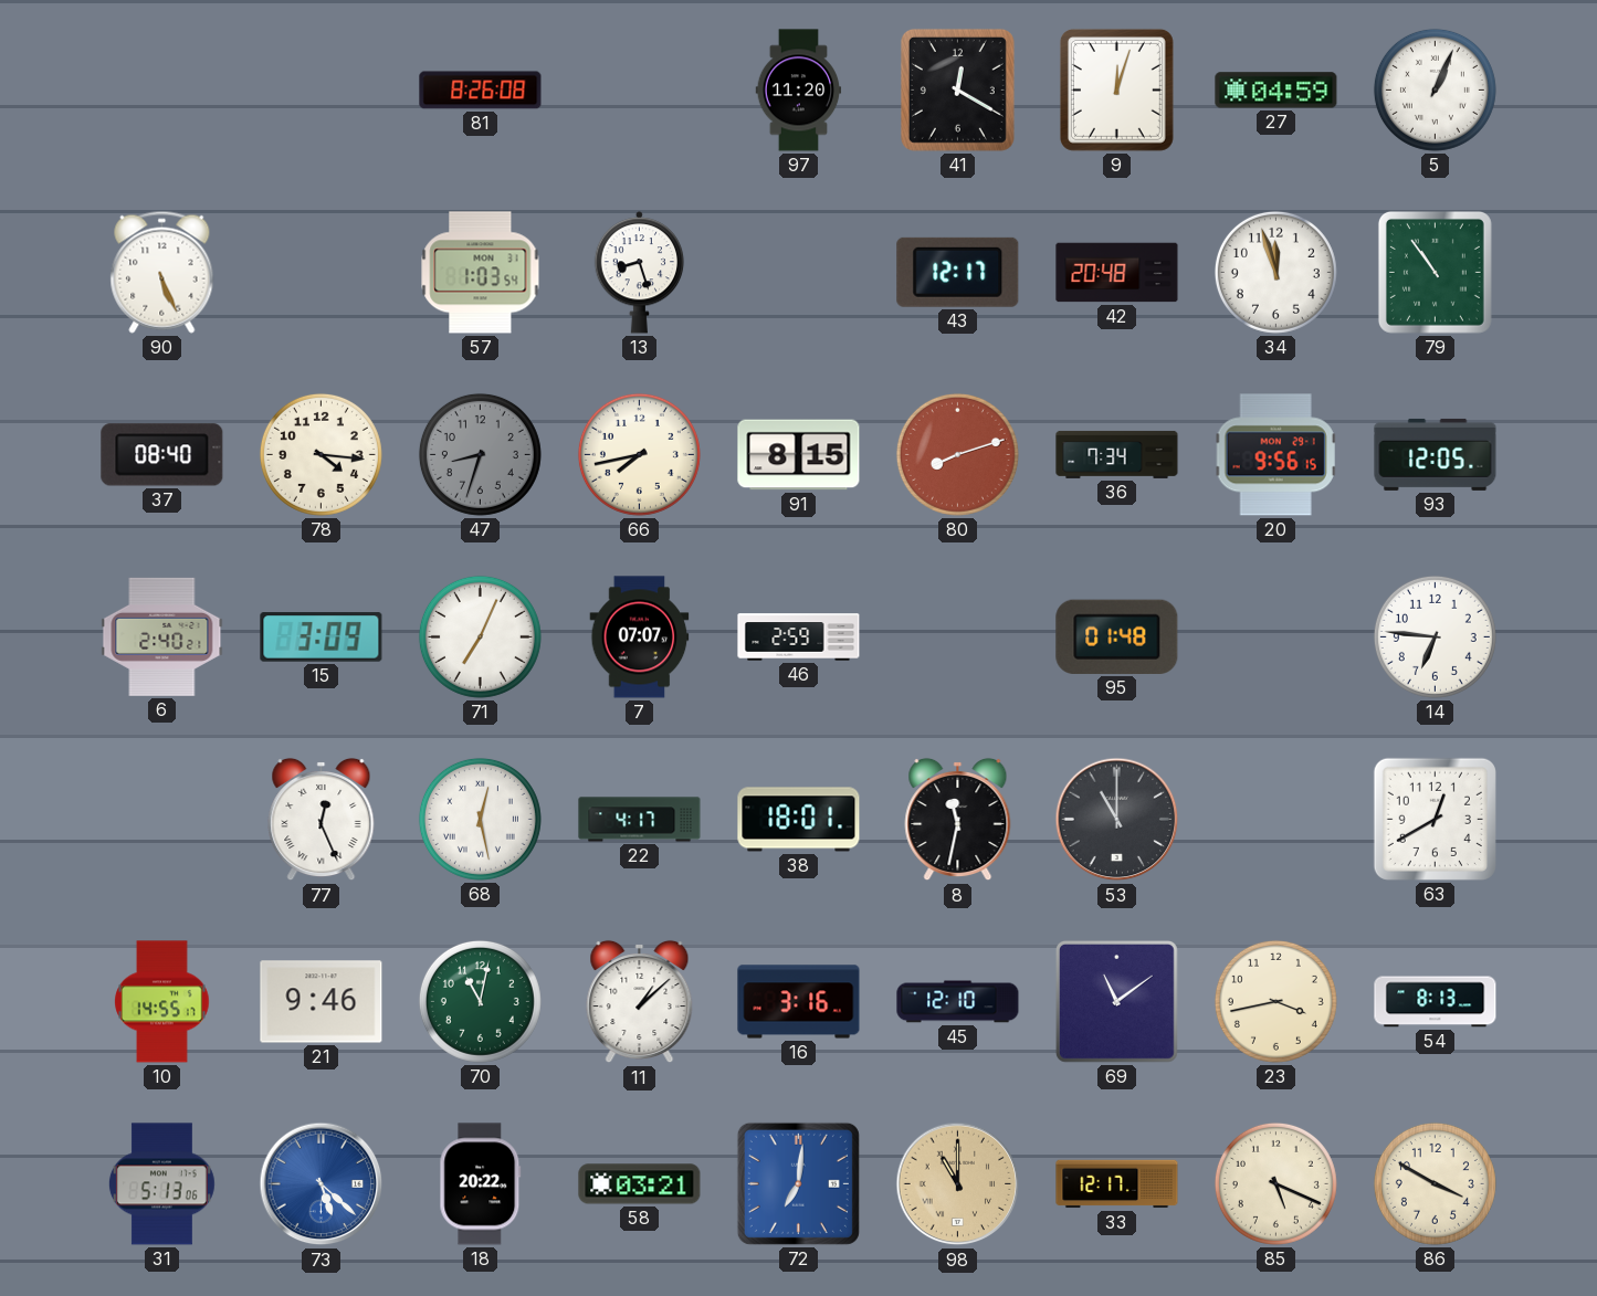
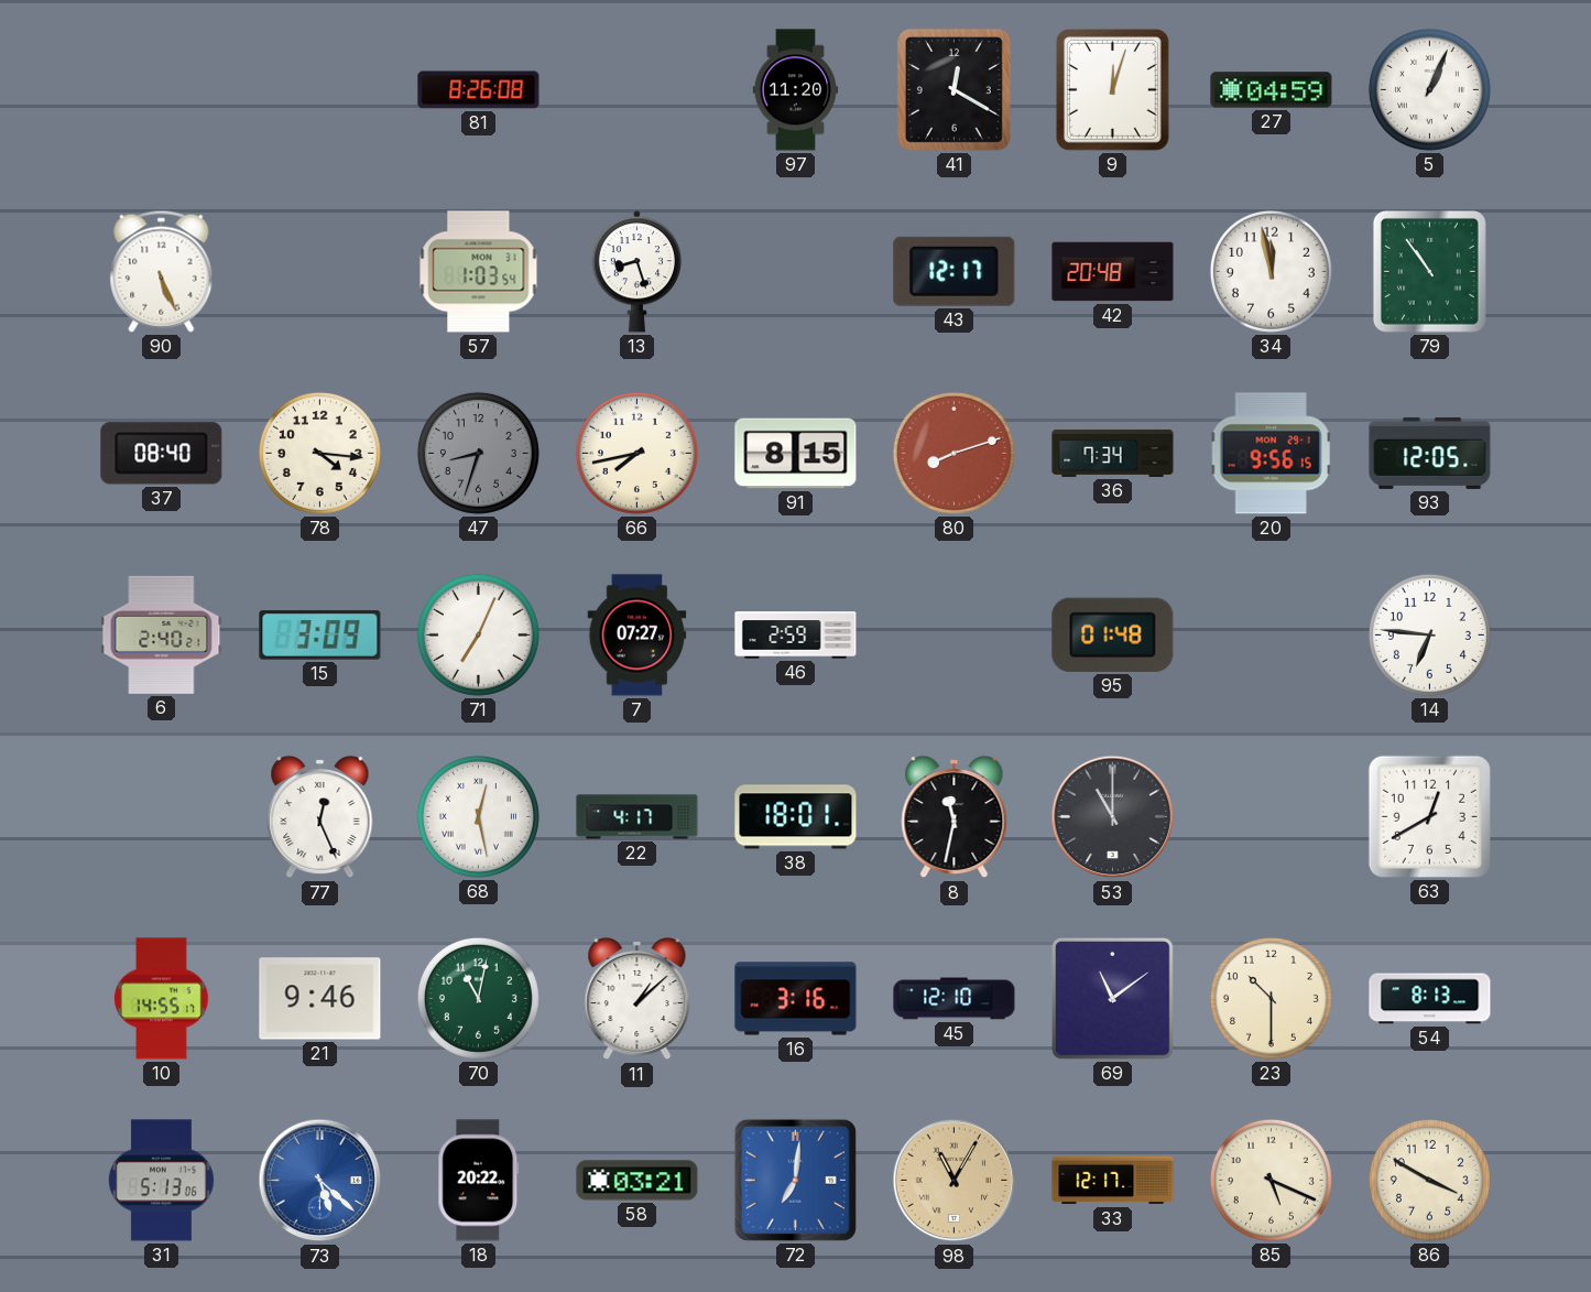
34: 11:57 -> 11:58 (1271, 271)
7: 07:07 -> 07:27 (638, 636)
23: 3:43 -> 10:30 (1271, 998)
98: 11:00 -> 11:05 (955, 1181)
